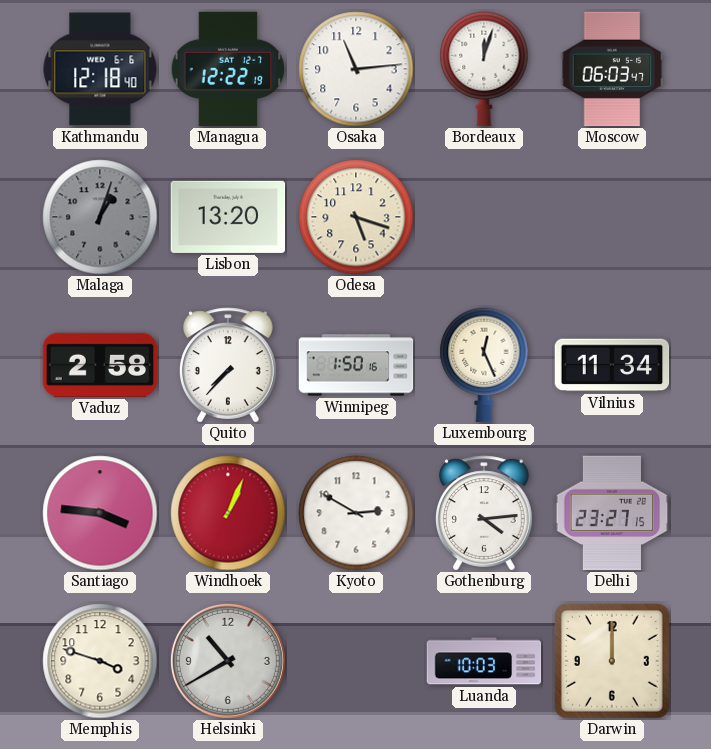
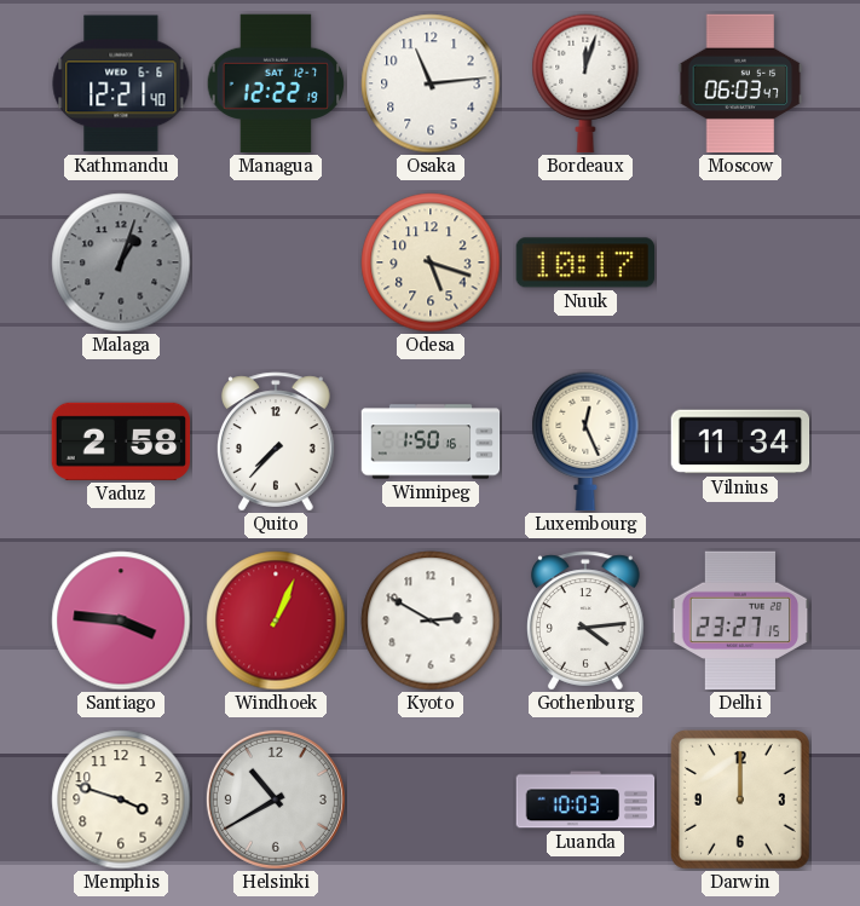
Kathmandu: 12:18 -> 12:21 (121, 83)
Lisbon: 13:20 -> none (228, 217)
Nuuk: none -> 10:17 (585, 262)
